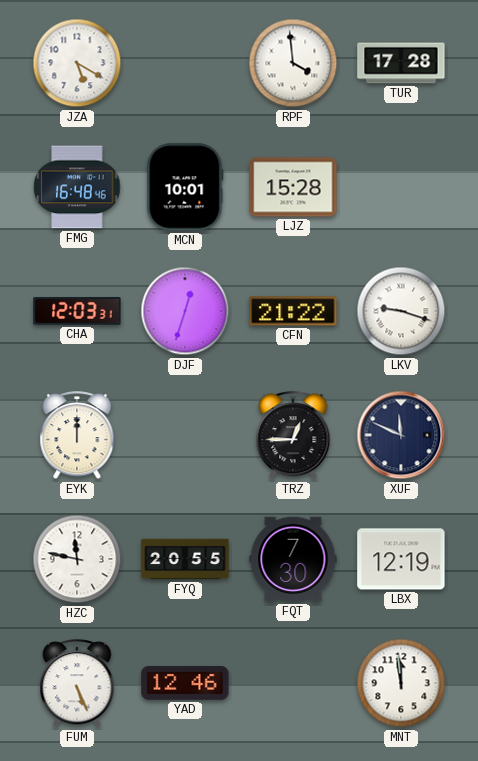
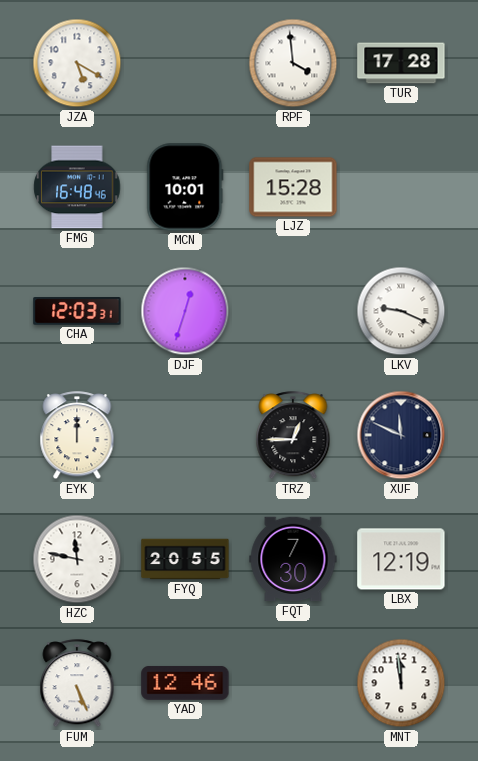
CFN: 21:22 -> none (293, 311)
LKV: 9:18 -> 9:19 (401, 311)
